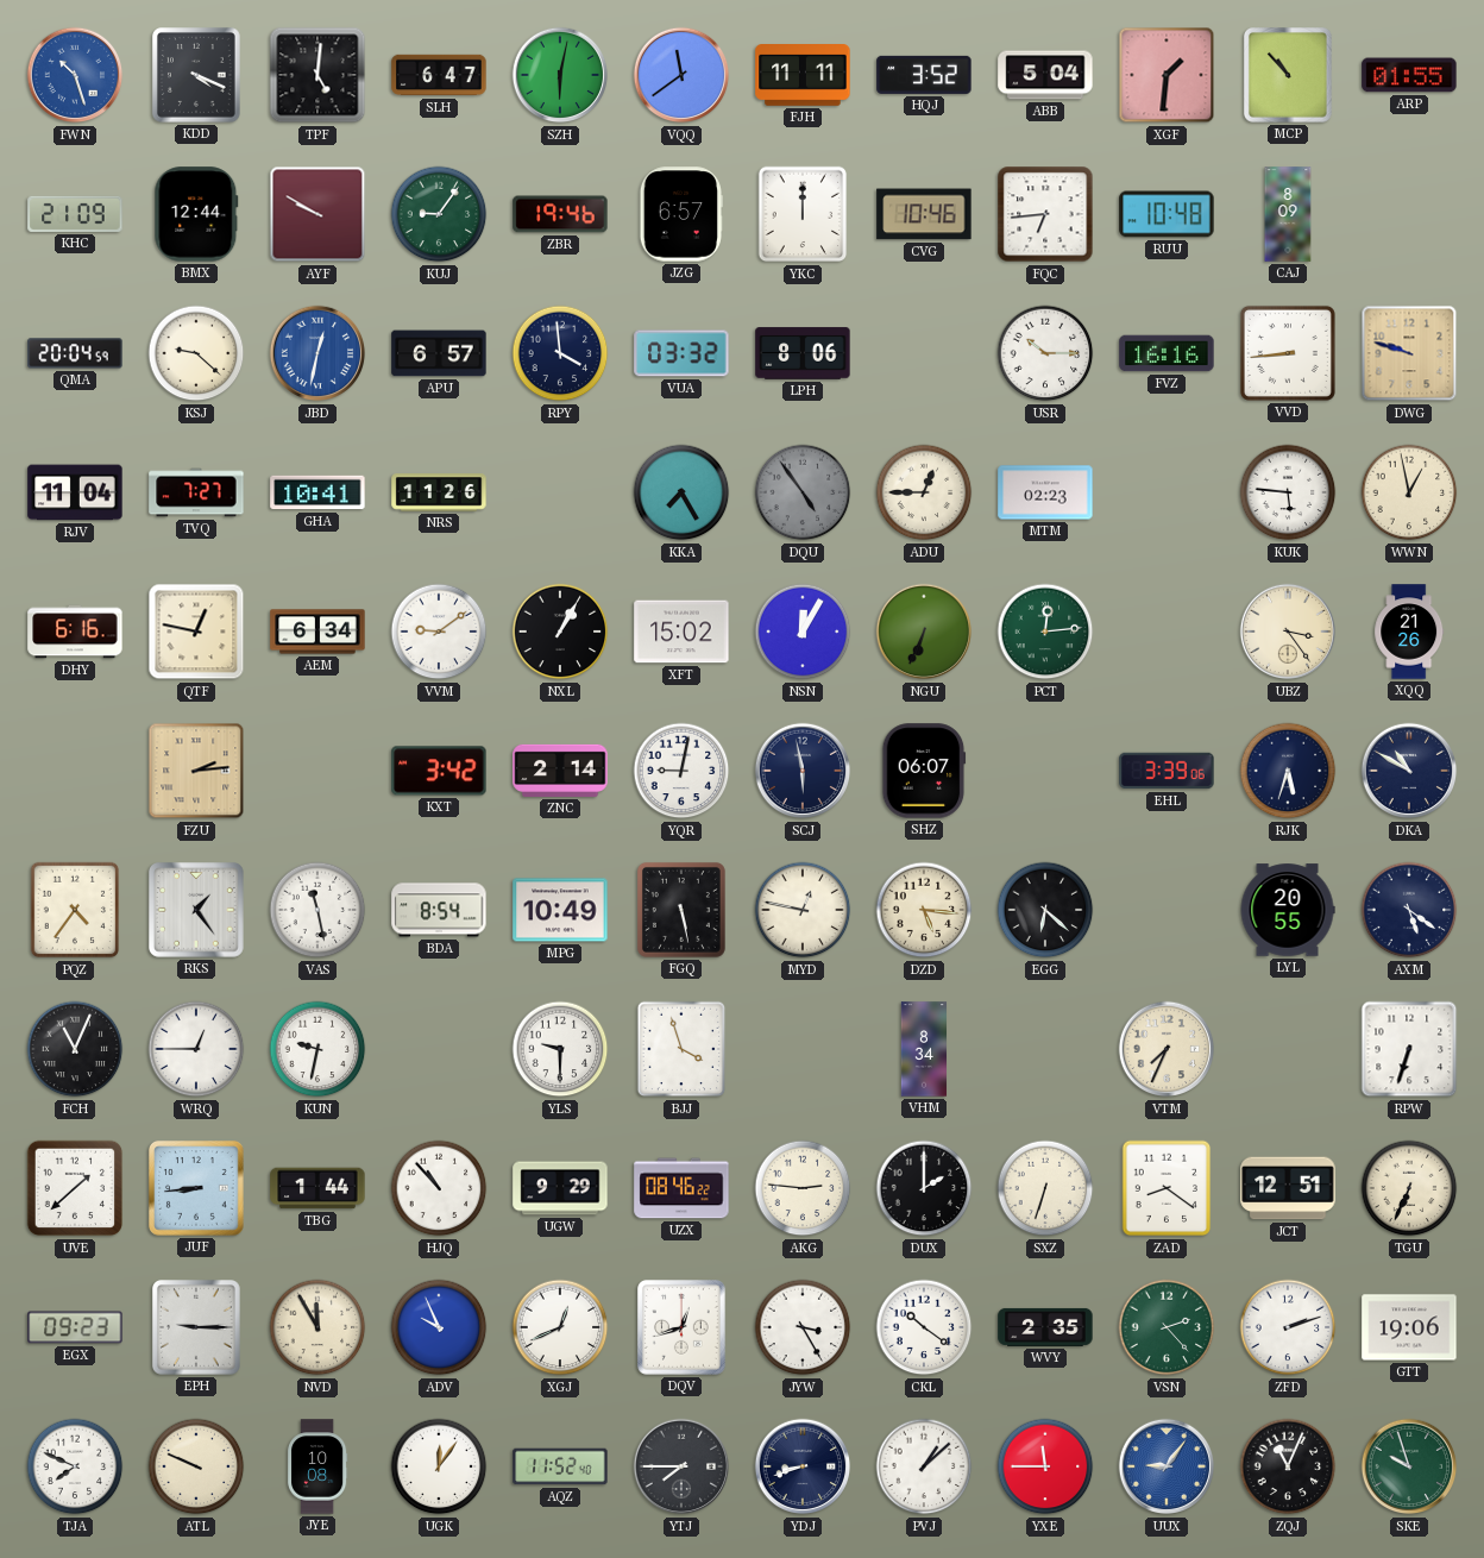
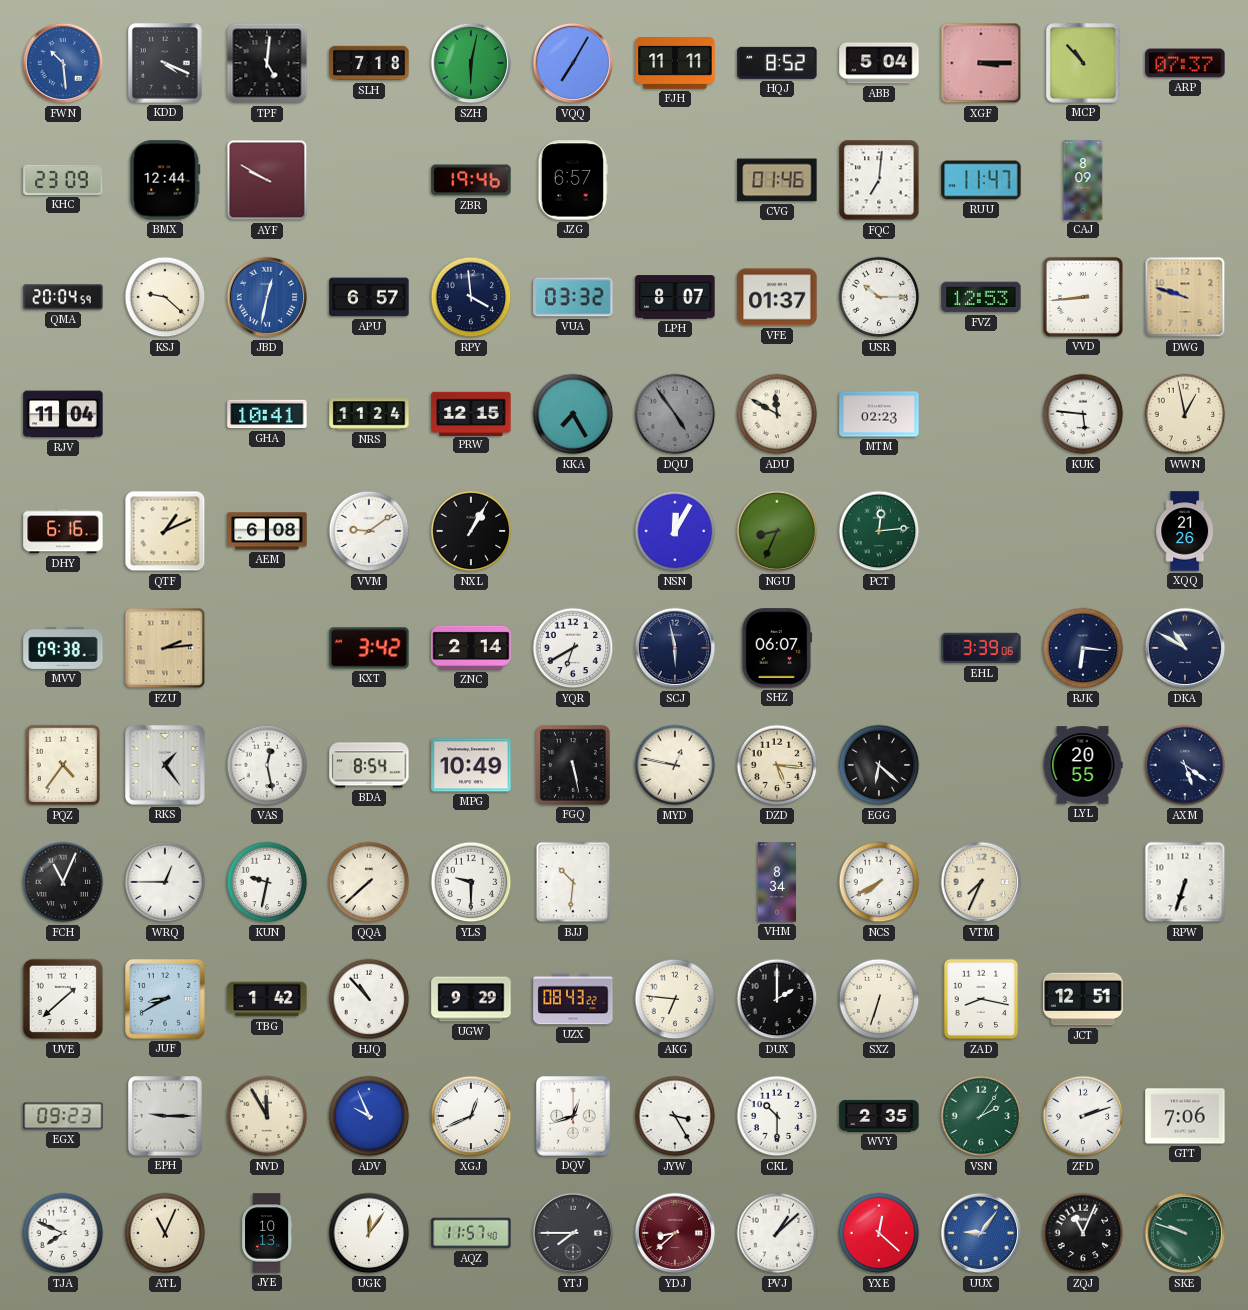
FWN: 10:27 -> 10:29 (63, 63)
SLH: 6:47 -> 7:18 (369, 63)
VQQ: 11:39 -> 7:05 (573, 63)
HQJ: 3:52 -> 8:52 (777, 63)
XGF: 1:31 -> 3:15 (981, 63)
ARP: 01:55 -> 07:37 (1185, 63)
KHC: 21:09 -> 23:09 (63, 180)
KUJ: 9:06 -> none (439, 214)
YKC: 12:00 -> none (803, 214)
CVG: 10:46 -> 01:46 (777, 180)
FQC: 6:44 -> 7:01 (879, 180)
RUU: 10:48 -> 11:47 (981, 180)
LPH: 8:06 -> 8:07 (675, 297)
VFE: none -> 01:37 (777, 297)
FVZ: 16:16 -> 12:53 (981, 297)
TVQ: 7:27 -> none (196, 492)
NRS: 11:26 -> 11:24 (369, 414)
PRW: none -> 12:15 (471, 413)
ADU: 12:45 -> 11:50 (777, 414)
QTF: 12:47 -> 1:11 (165, 531)
AEM: 6:34 -> 6:08 (267, 531)
XFT: 15:02 -> none (681, 632)
NGU: 6:34 -> 8:34 (777, 531)
UBZ: 3:24 -> none (1288, 632)
MVV: none -> 09:38 (63, 648)
YQR: 9:02 -> 6:40 (573, 648)
RJK: 5:33 -> 6:16 (1083, 648)
VAS: 11:28 -> 12:28 (267, 765)
QQA: none -> 7:38 (369, 882)
BJJ: 3:57 -> 10:31 (573, 882)
NCS: none -> 7:40 (879, 882)
JUF: 8:44 -> 8:40 (166, 1000)
TBG: 1:44 -> 1:42 (267, 999)
UZX: 08:46 -> 08:43 (573, 999)
AKG: 2:46 -> 6:46 (675, 999)
ZAD: 8:21 -> 8:17 (981, 999)
TGU: 6:34 -> none (1409, 1188)
CKL: 10:21 -> 10:30 (777, 1116)
VSN: 2:23 -> 2:06 (981, 1116)
GTT: 19:06 -> 7:06 (1185, 1116)
ATL: 9:49 -> 11:04 (165, 1233)
JYE: 10:08 -> 10:13 (267, 1233)
AQZ: 11:52 -> 11:57 (471, 1233)
YDJ: 8:42 -> 8:38 (675, 1233)
YDJ dial: navy -> burgundy (675, 1233)
YXE: 11:45 -> 12:22 (879, 1233)
SKE: 9:57 -> 9:48 (1185, 1233)
